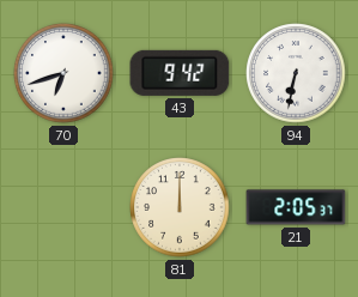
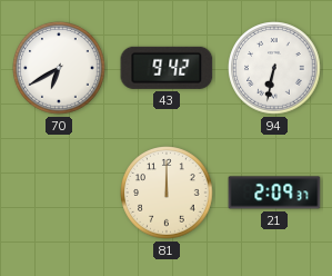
70: 6:42 -> 6:40 (59, 68)
21: 2:05 -> 2:09 (274, 193)
